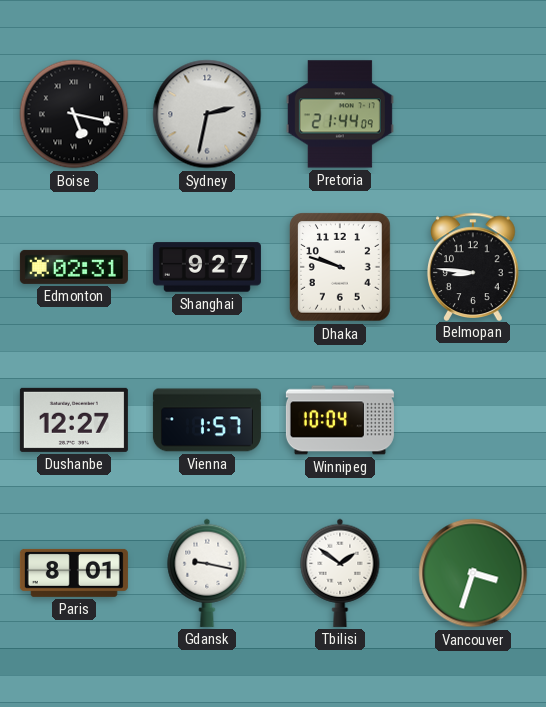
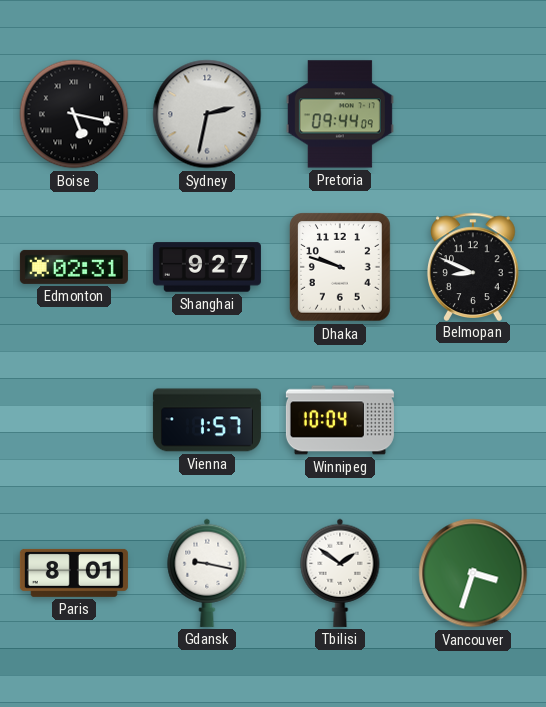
Pretoria: 21:44 -> 09:44 (340, 114)
Belmopan: 8:46 -> 8:49 (474, 266)
Dushanbe: 12:27 -> none (74, 420)
